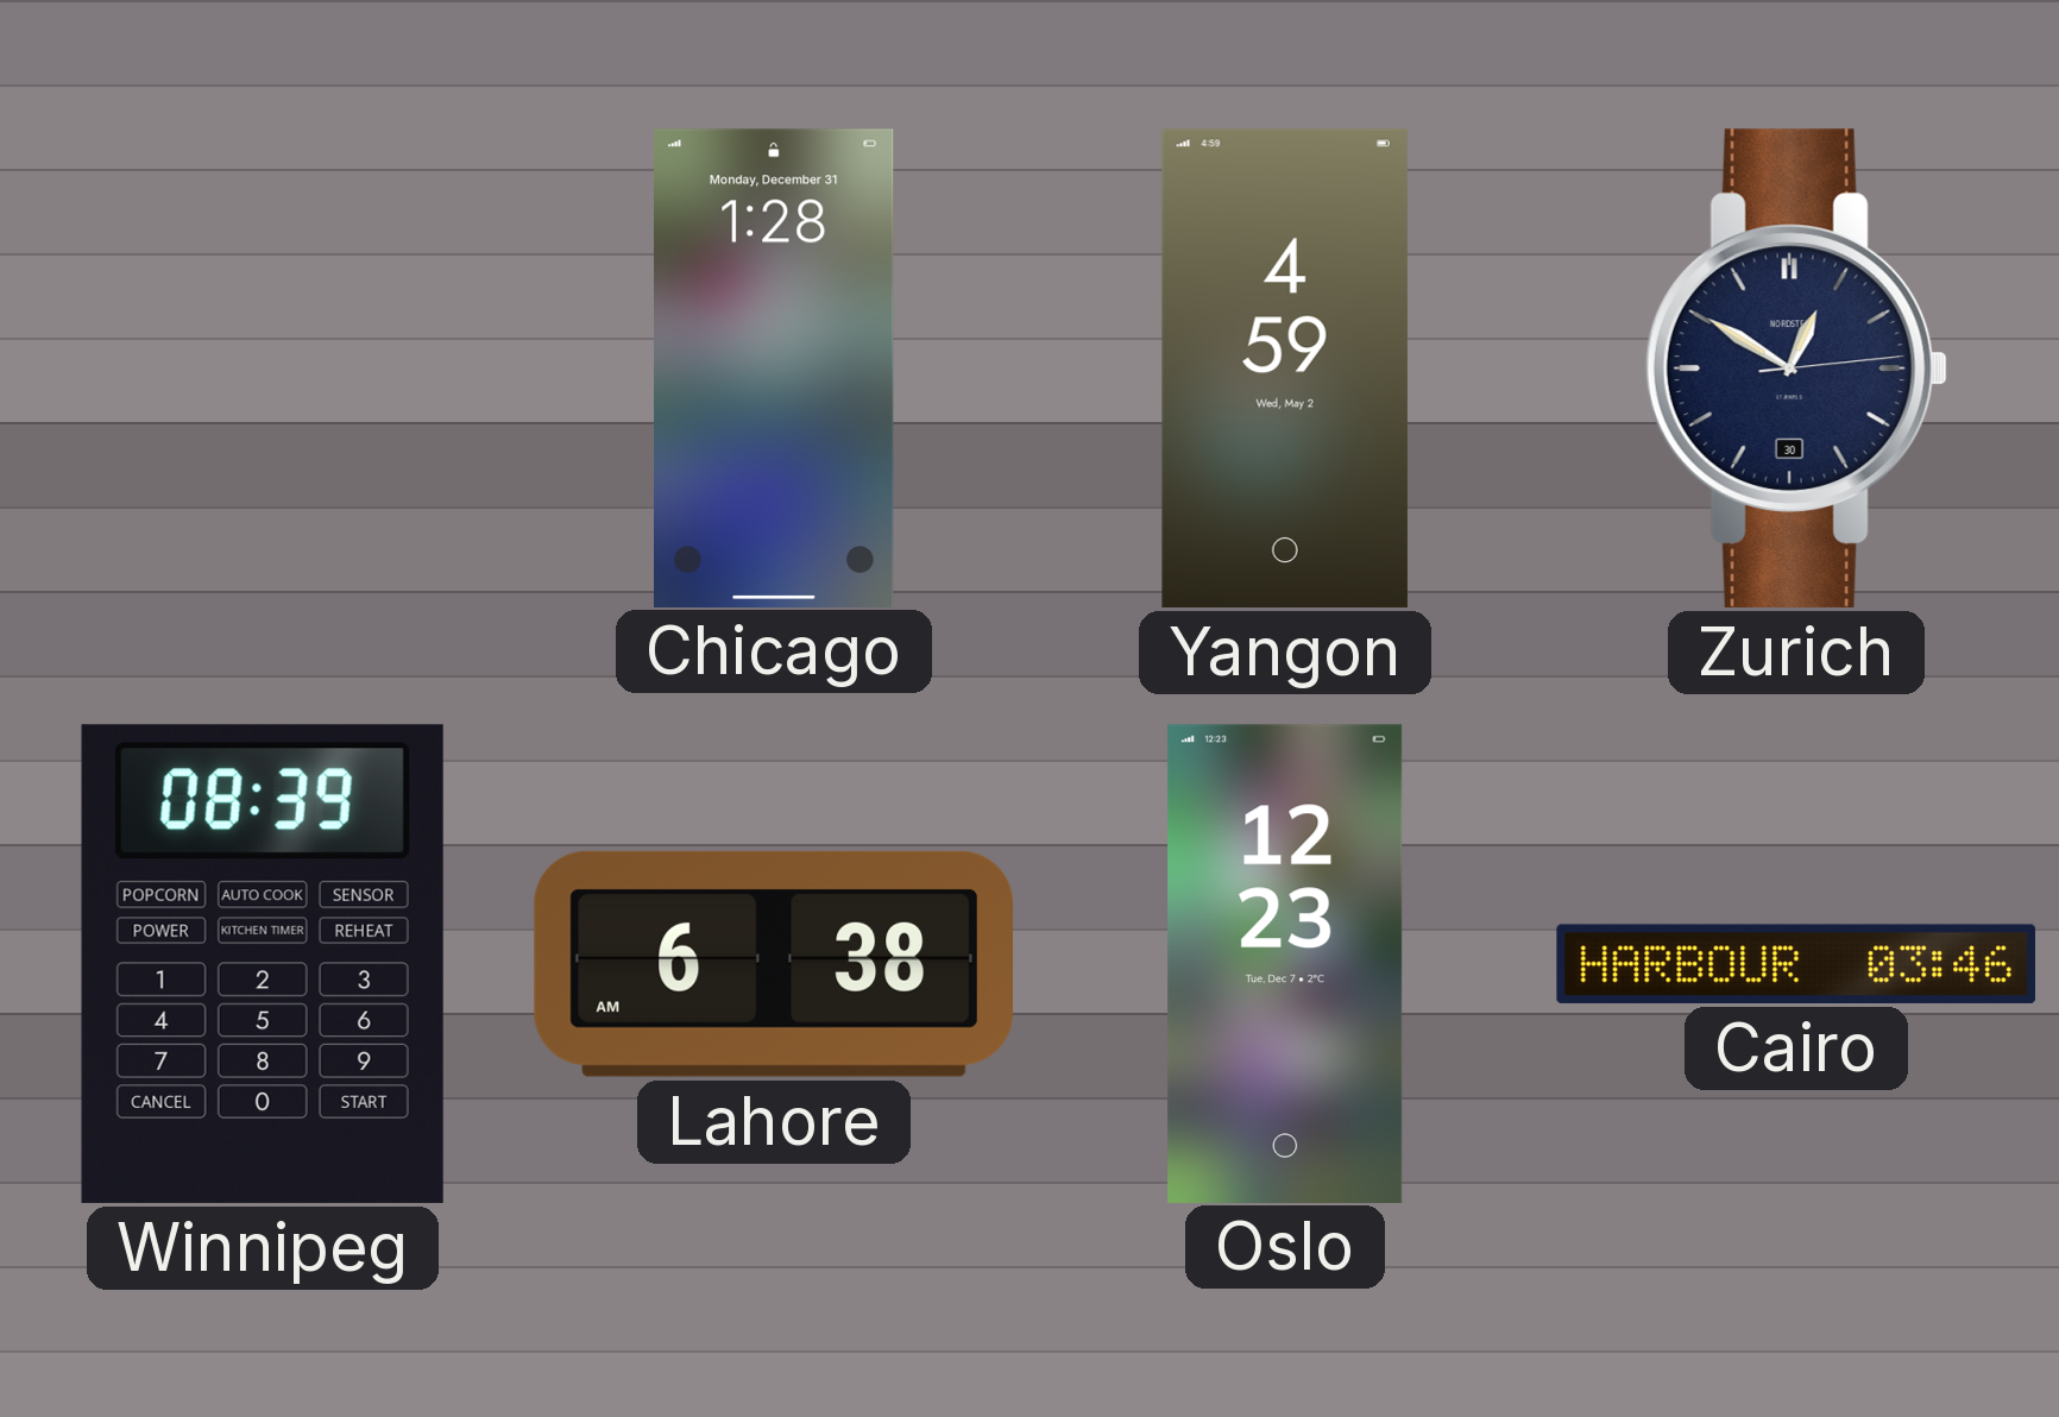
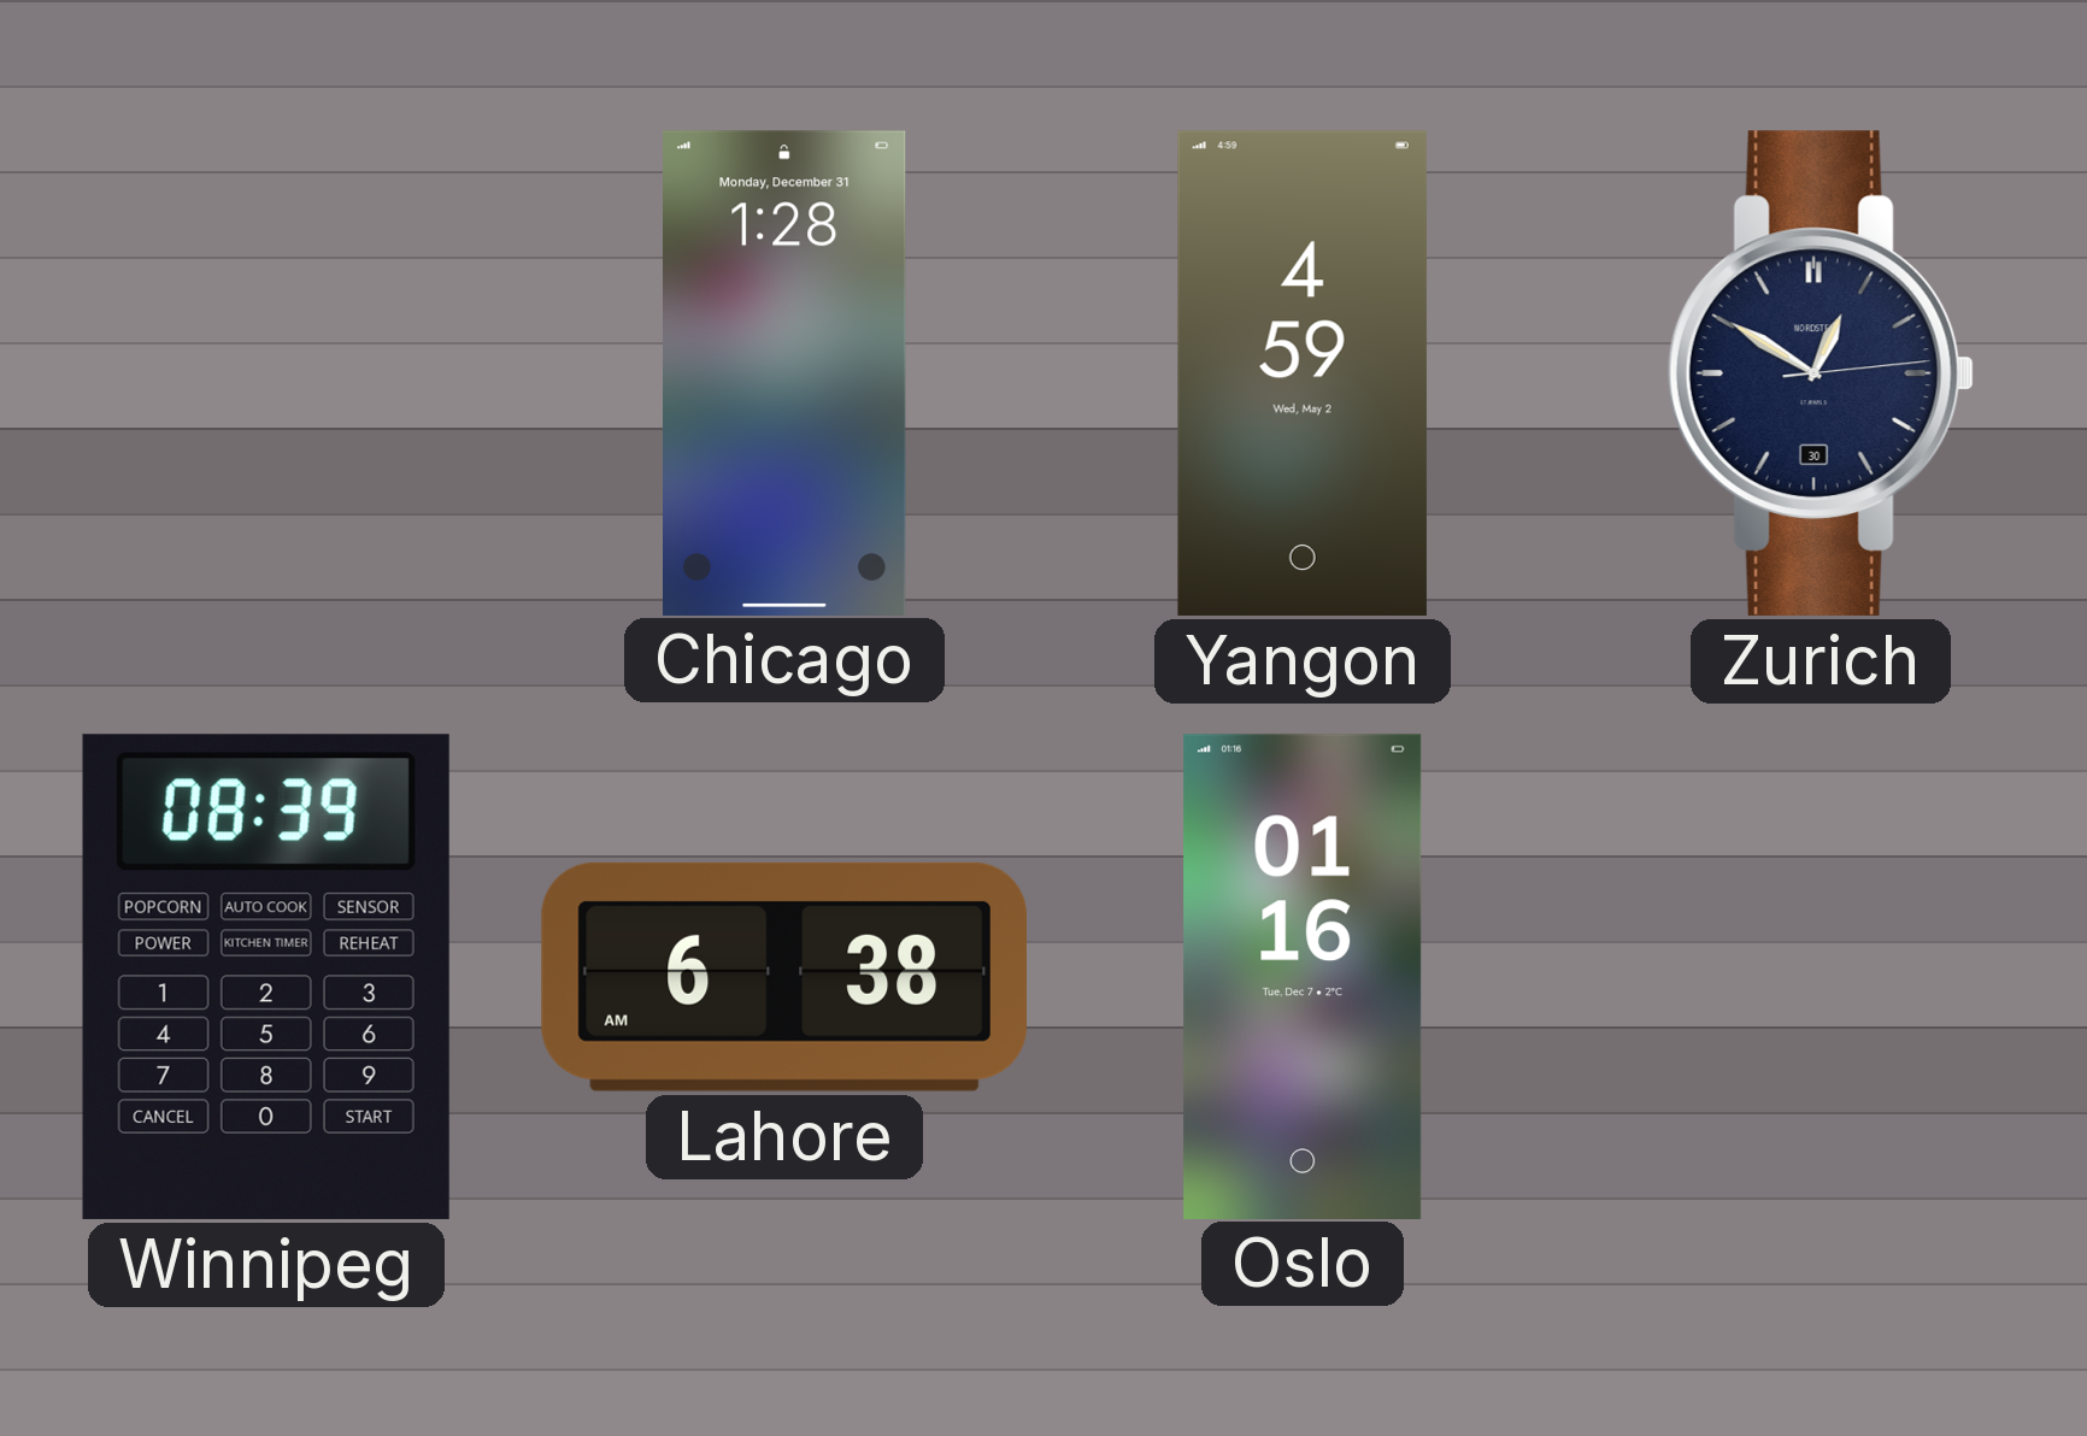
Oslo: 12:23 -> 01:16 (1303, 976)
Cairo: 03:46 -> none (1796, 964)
